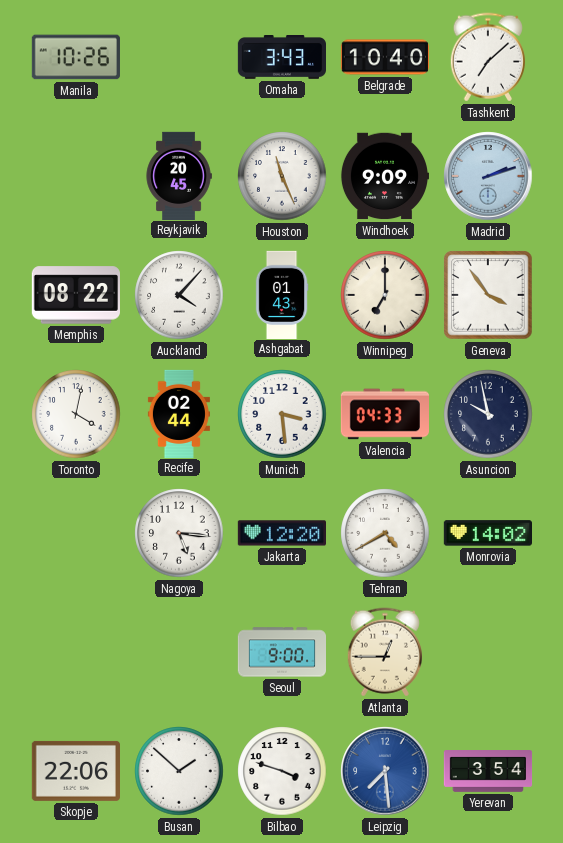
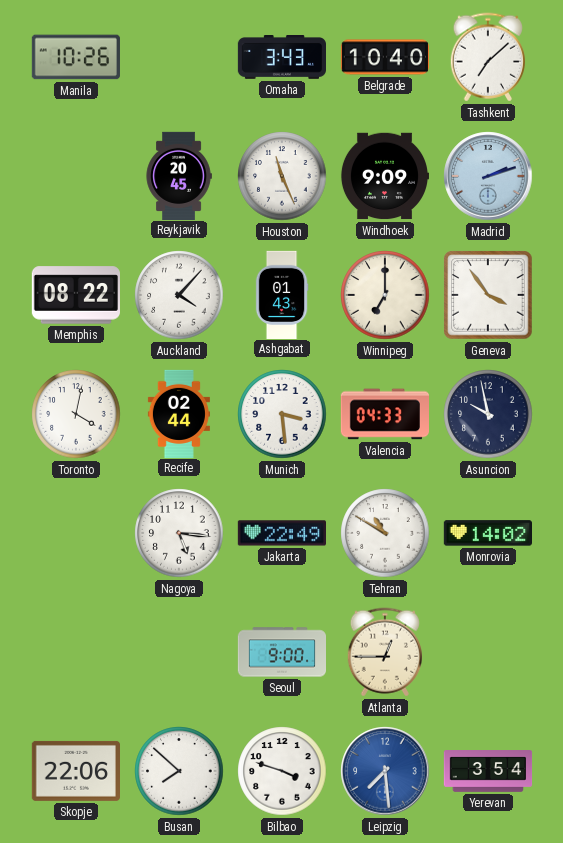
Jakarta: 12:20 -> 22:49 (281, 533)
Tehran: 4:40 -> 10:50 (385, 533)
Busan: 1:52 -> 7:52 (179, 771)
